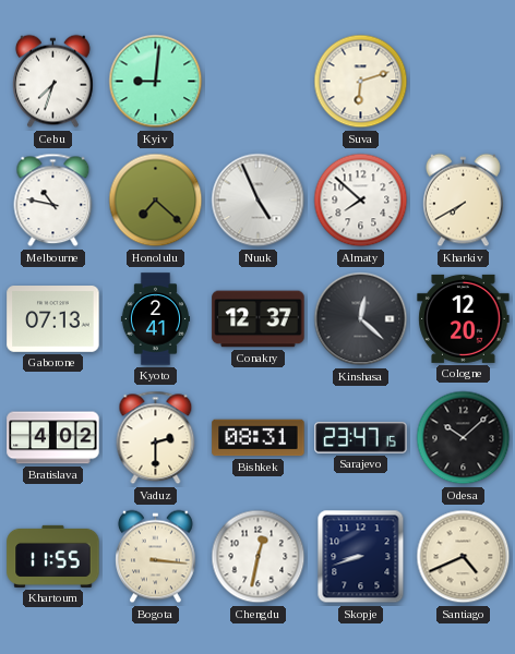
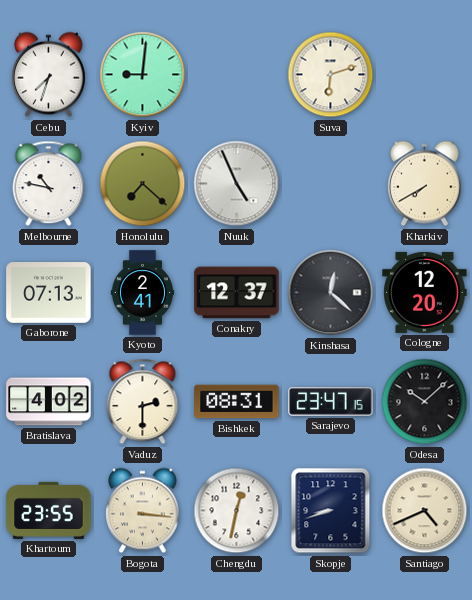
Almaty: 7:52 -> none (361, 201)
Khartoum: 11:55 -> 23:55 (49, 510)
